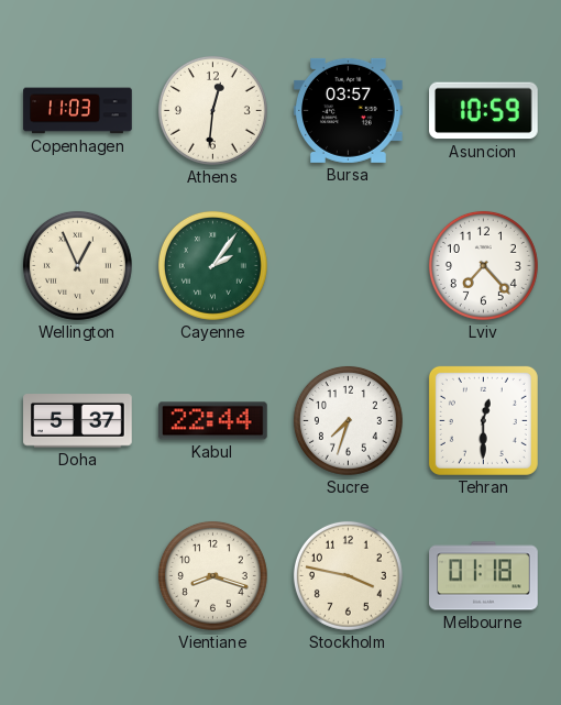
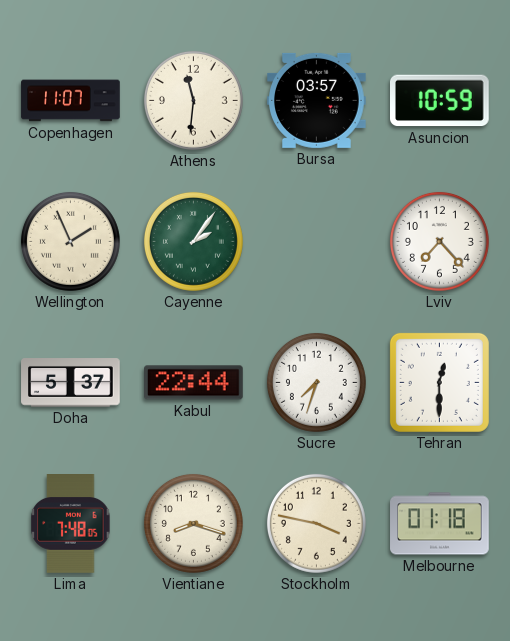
Copenhagen: 11:03 -> 11:07 (71, 101)
Athens: 12:31 -> 11:31 (193, 100)
Wellington: 12:56 -> 1:56 (70, 241)
Lima: none -> 7:48 (71, 524)
